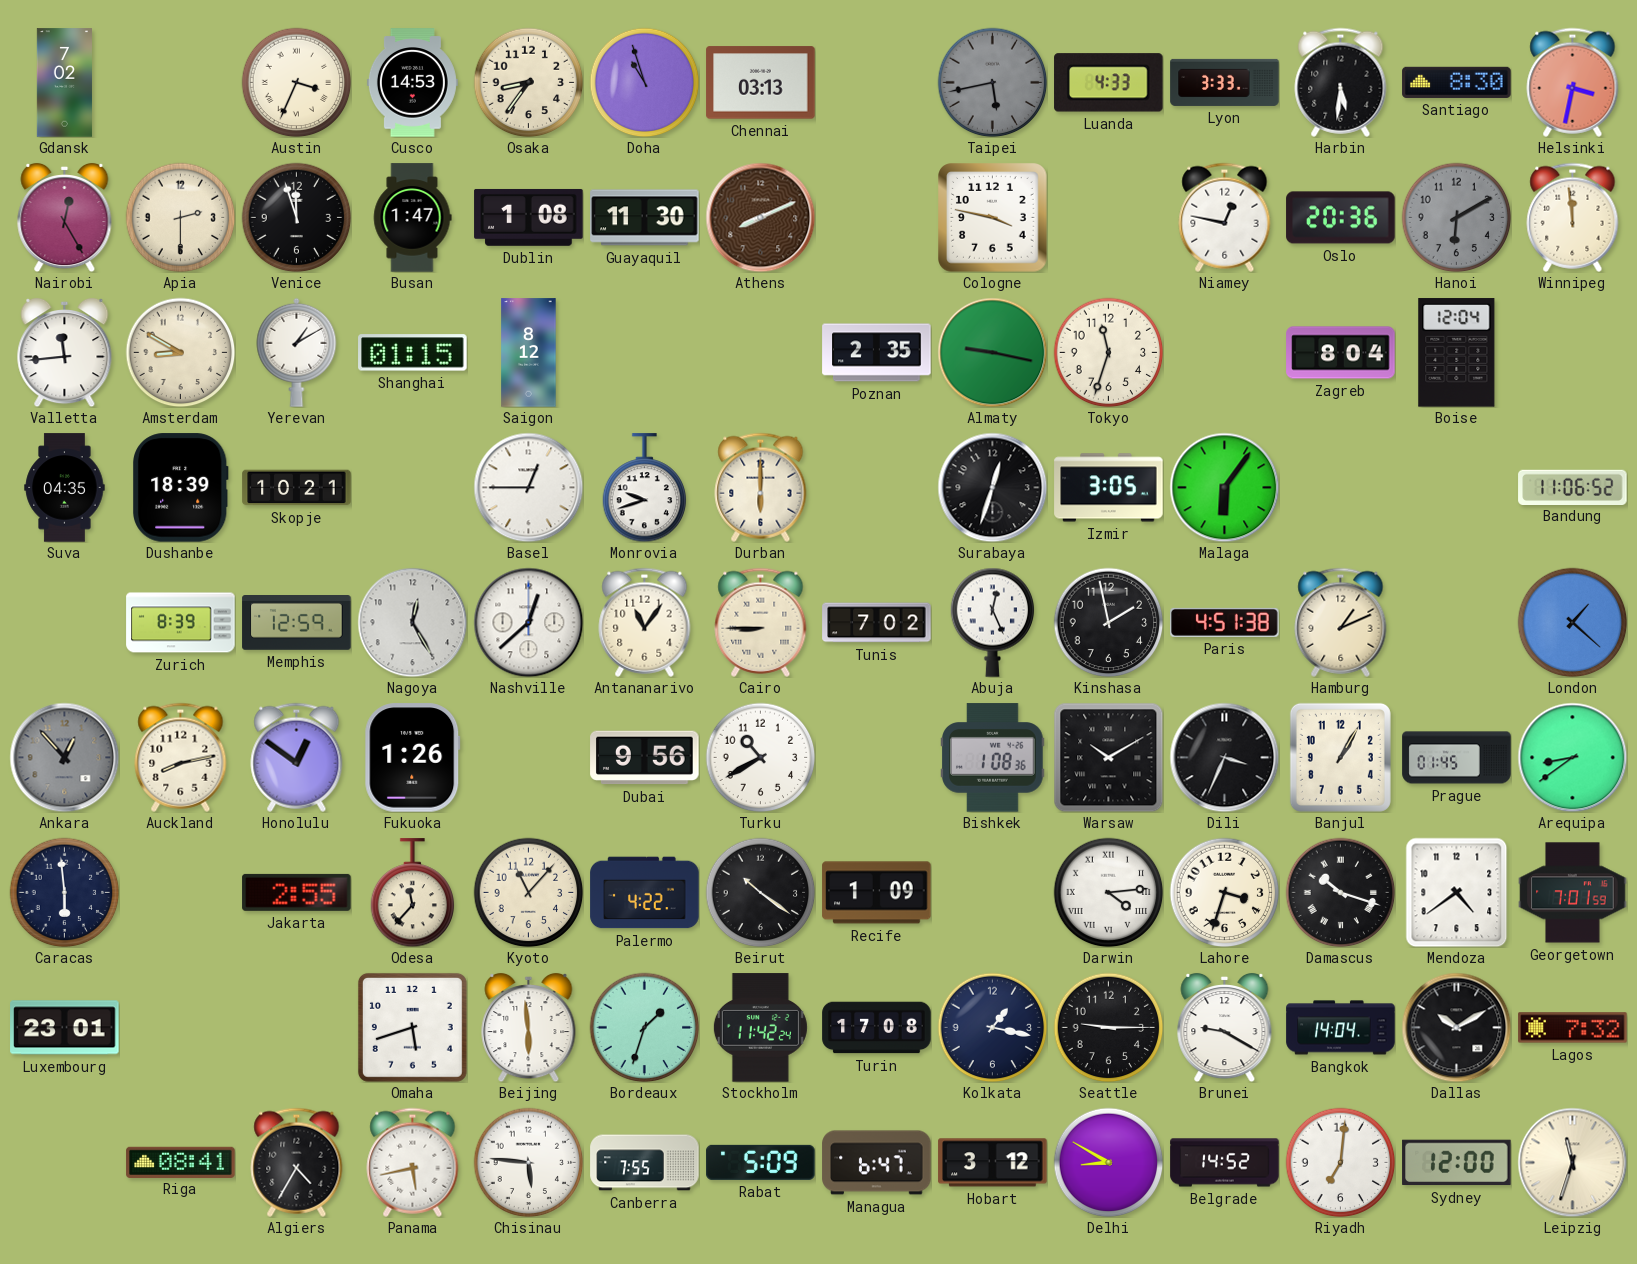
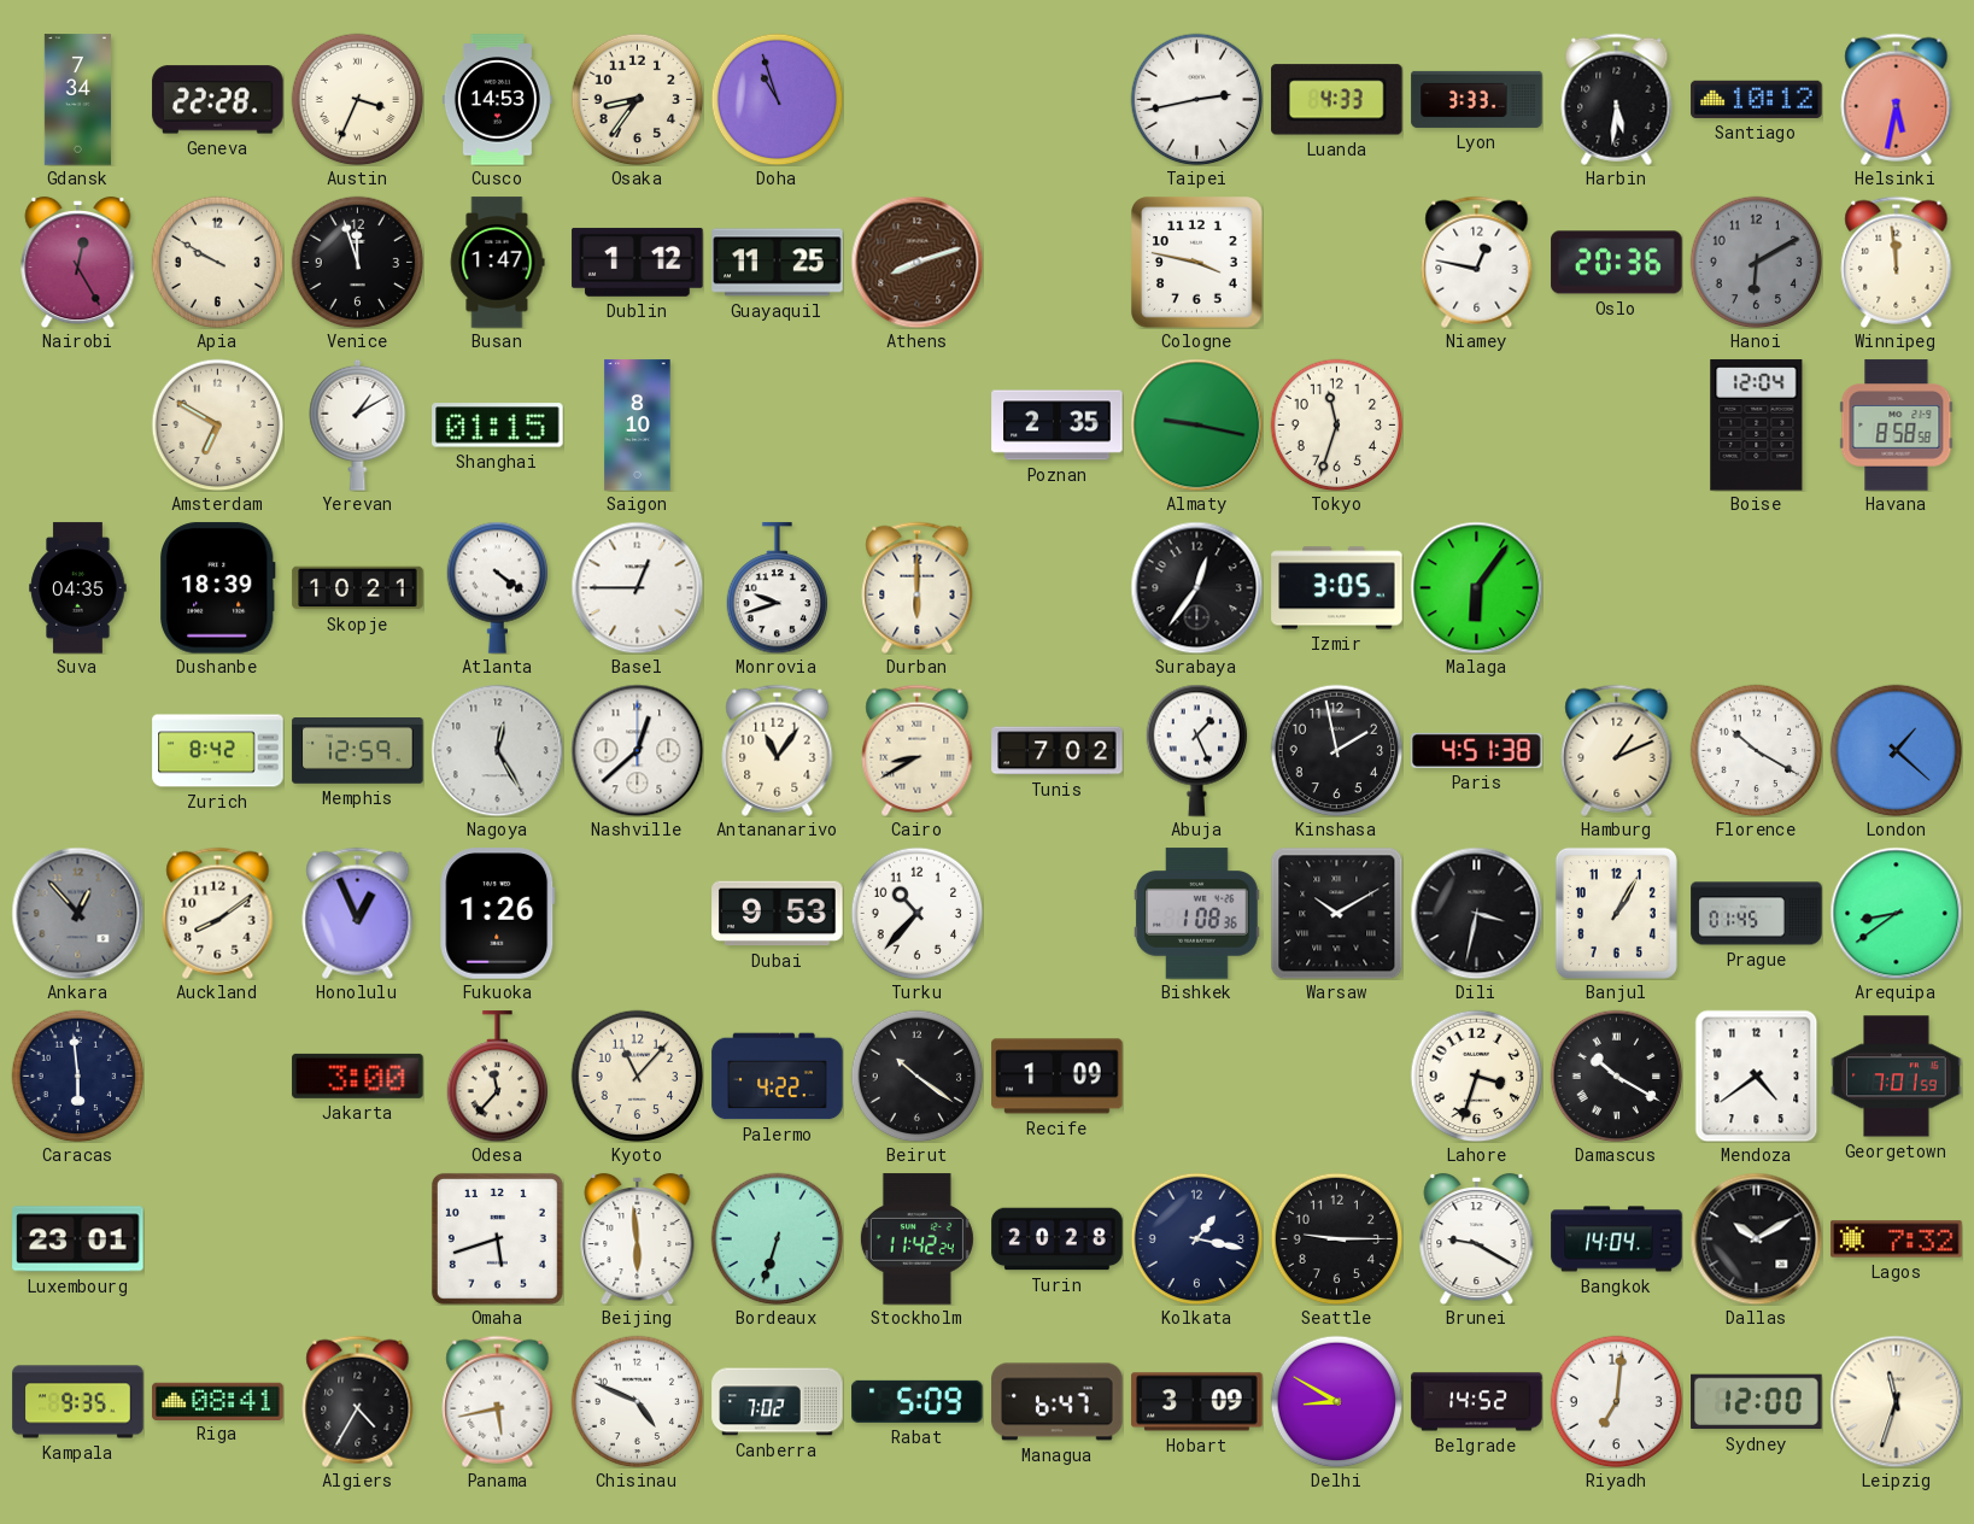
Gdansk: 7:02 -> 7:34 (77, 100)
Geneva: none -> 22:28 (218, 100)
Chennai: 03:13 -> none (761, 83)
Taipei: 5:43 -> 2:43 (1196, 99)
Taipei dial: grey -> white (1196, 99)
Santiago: 8:30 -> 10:12 (1757, 99)
Helsinki: 3:32 -> 5:32 (1897, 99)
Apia: 2:30 -> 9:50 (217, 262)
Dublin: 1:08 -> 1:12 (638, 262)
Guayaquil: 11:30 -> 11:25 (778, 263)
Athens: 8:11 -> 8:12 (916, 262)
Valletta: 11:44 -> none (65, 352)
Amsterdam: 8:50 -> 6:50 (217, 424)
Saigon: 8:12 -> 8:10 (638, 426)
Zagreb: 8:04 -> none (1341, 353)
Havana: none -> 8:58 (1897, 426)
Atlanta: none -> 4:21 (498, 587)
Surabaya: 12:33 -> 12:36 (1196, 587)
Bandung: 11:06 -> none (1573, 487)
Zurich: 8:39 -> 8:42 (218, 751)
Cairo: 8:45 -> 8:40 (918, 750)
Abuja: 12:26 -> 1:26 (1197, 750)
Florence: none -> 10:20 (1756, 750)
Auckland: 8:13 -> 8:09 (218, 913)
Honolulu: 12:51 -> 12:56 (358, 913)
Dubai: 9:56 -> 9:53 (778, 914)
Turku: 10:40 -> 10:37 (916, 913)
Dili: 3:34 -> 3:32 (1476, 913)
Jakarta: 2:55 -> 3:00 (358, 1075)
Darwin: 4:14 -> none (1108, 892)
Damascus: 10:18 -> 10:20 (1616, 1075)
Bordeaux: 1:33 -> 6:33 (777, 1238)
Turin: 17:08 -> 20:28 (1058, 1239)
Kampala: none -> 9:35 (78, 1402)
Chisinau: 5:46 -> 4:49 (637, 1401)
Canberra: 7:55 -> 7:02 (778, 1402)
Hobart: 3:12 -> 3:09 (1197, 1402)
